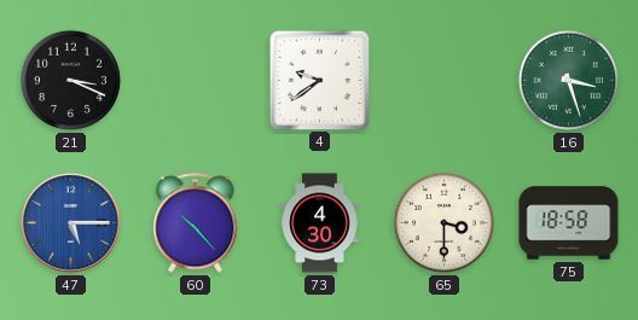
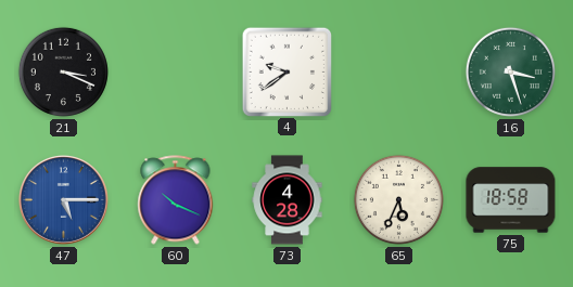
60: 10:23 -> 10:19 (176, 200)
73: 4:30 -> 4:28 (288, 200)
65: 3:30 -> 5:34 (398, 199)
